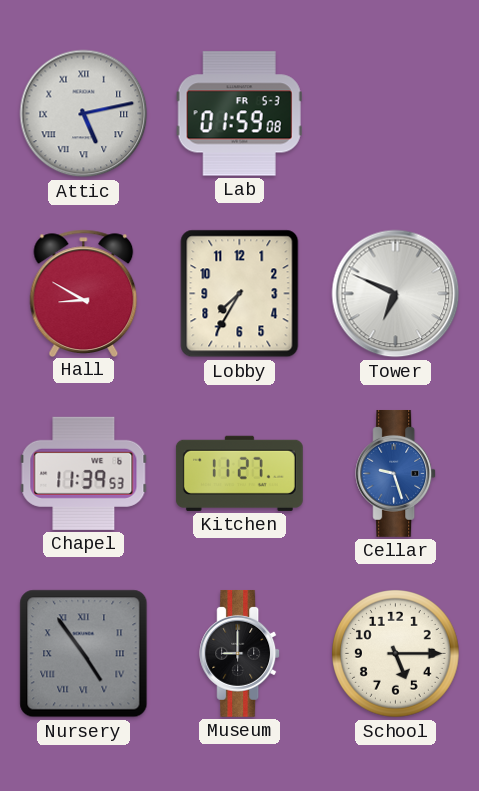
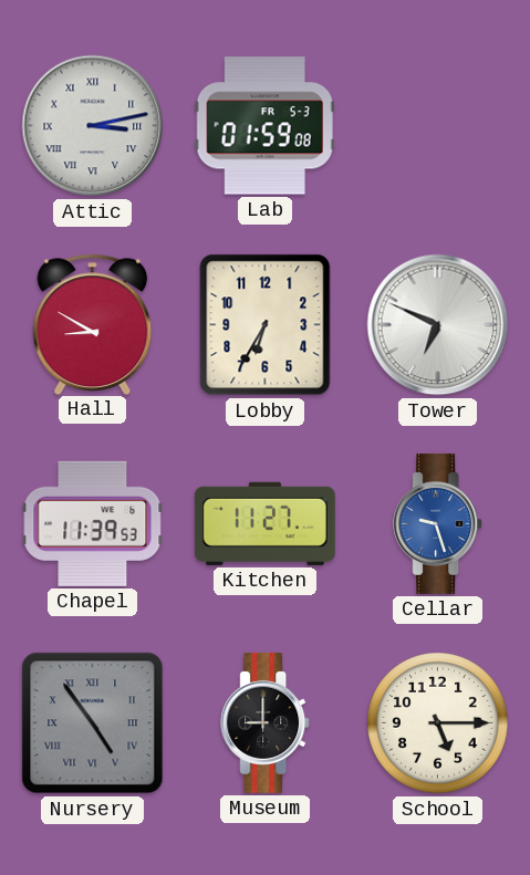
Attic: 5:13 -> 3:13 (93, 126)
Lobby: 7:35 -> 6:35 (266, 325)
